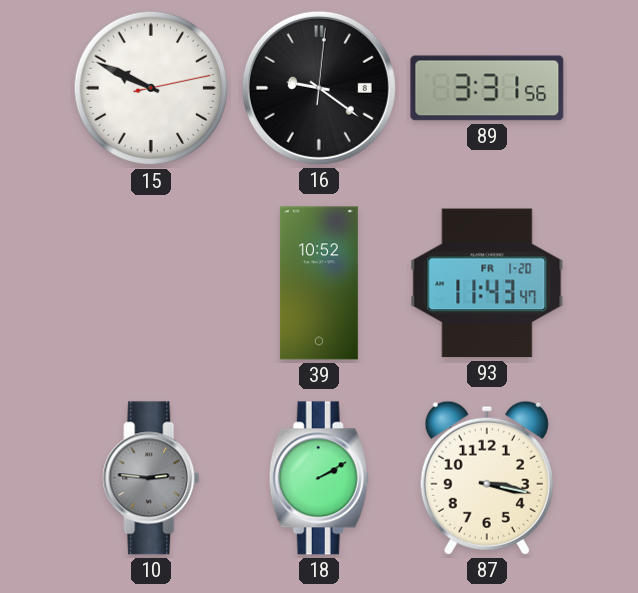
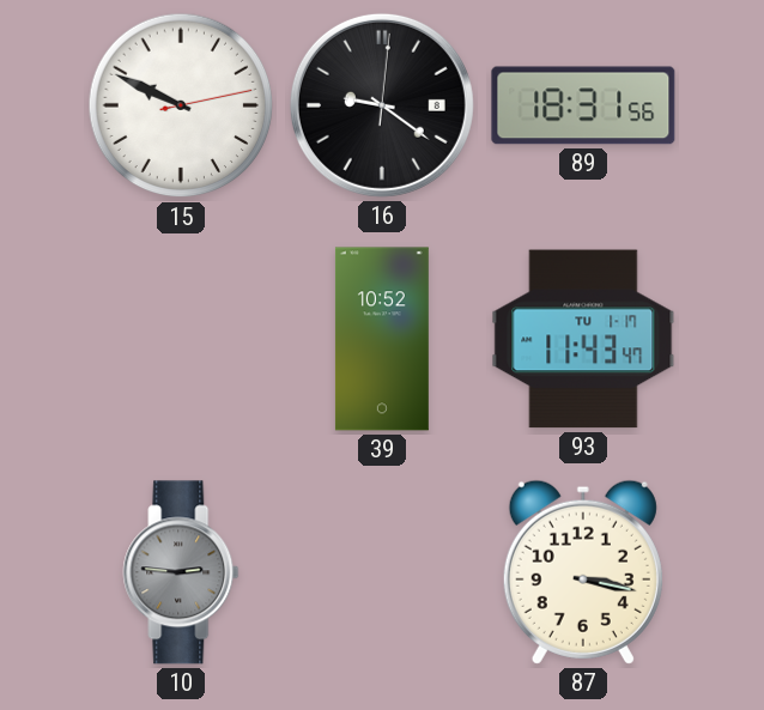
89: 3:31 -> 18:31 (583, 105)
93 date: FR 1-20 -> TU 1-17 (583, 339)
18: 2:10 -> none (319, 478)
